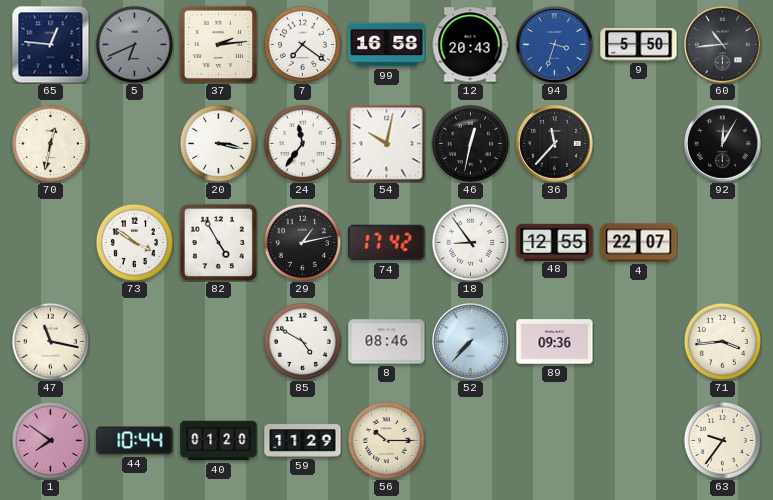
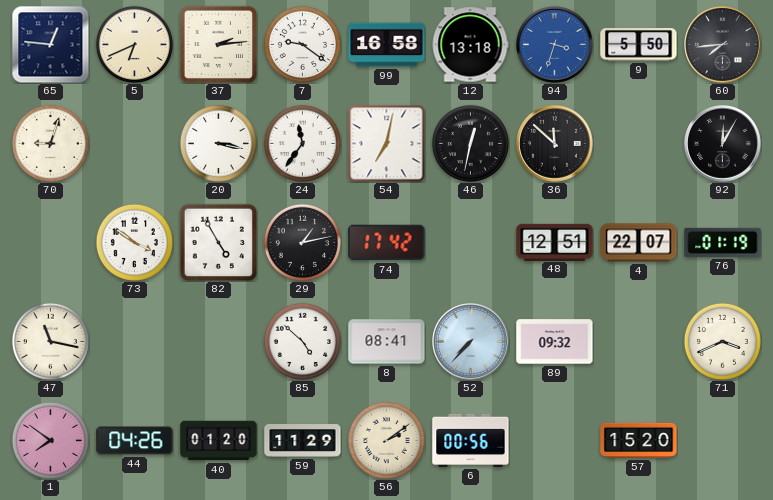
5 dial: grey -> cream (134, 44)
7: 7:21 -> 9:21 (302, 44)
12: 20:43 -> 13:18 (470, 45)
60: 10:44 -> 7:44 (723, 45)
70: 12:32 -> 9:03 (50, 143)
54: 10:02 -> 7:02 (386, 143)
36: 11:37 -> 11:52 (555, 144)
18: 8:54 -> none (470, 242)
48: 12:55 -> 12:51 (555, 242)
76: none -> 01:19 (723, 242)
85: 4:50 -> 4:52 (302, 341)
8: 08:46 -> 08:41 (387, 342)
89: 09:36 -> 09:32 (555, 342)
71: 3:44 -> 3:41 (722, 341)
44: 10:44 -> 04:26 (135, 441)
56: 10:15 -> 2:09 (386, 440)
6: none -> 00:56 (471, 440)
57: none -> 15:20 (639, 440)
63: 9:36 -> none (722, 440)
